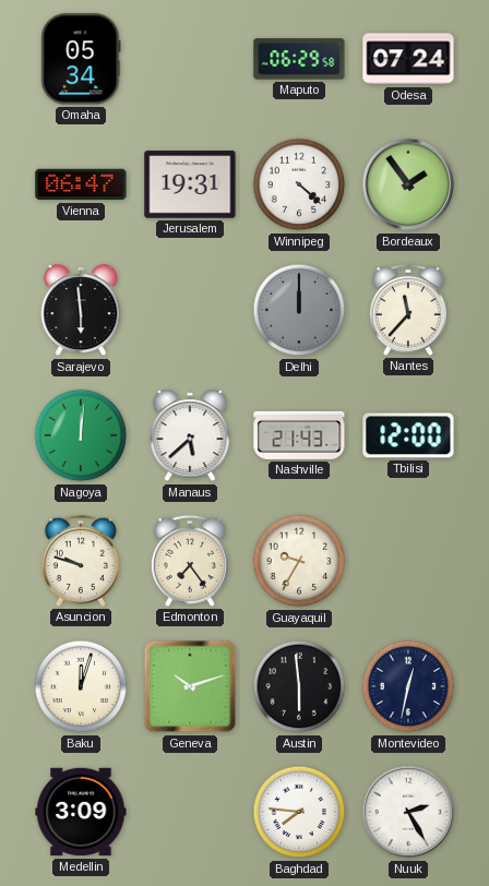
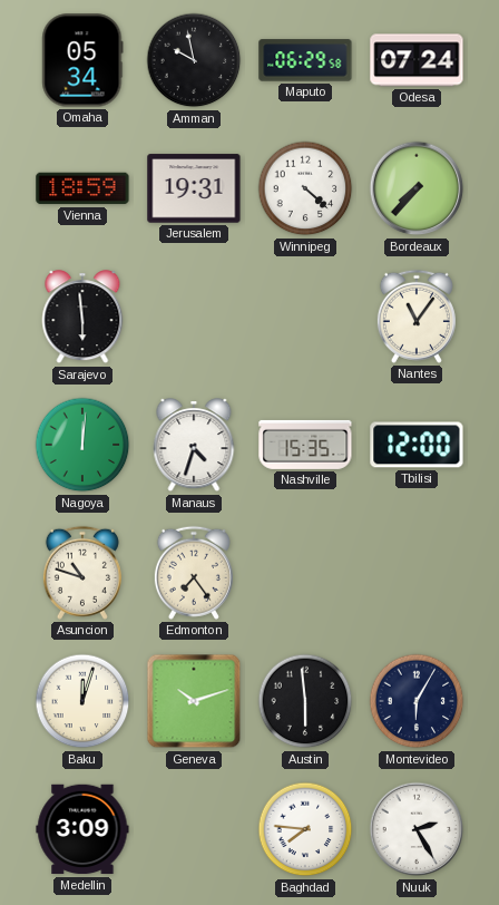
Amman: none -> 9:58 (194, 60)
Vienna: 06:47 -> 18:59 (82, 188)
Bordeaux: 1:54 -> 7:37 (417, 188)
Delhi: 12:00 -> none (299, 310)
Nantes: 11:37 -> 11:06 (417, 317)
Manaus: 5:38 -> 4:33 (194, 446)
Nashville: 21:43 -> 15:35 (305, 445)
Asuncion: 9:48 -> 10:48 (82, 573)
Guayaquil: 9:35 -> none (299, 561)
Montevideo: 12:32 -> 6:05 (417, 701)
